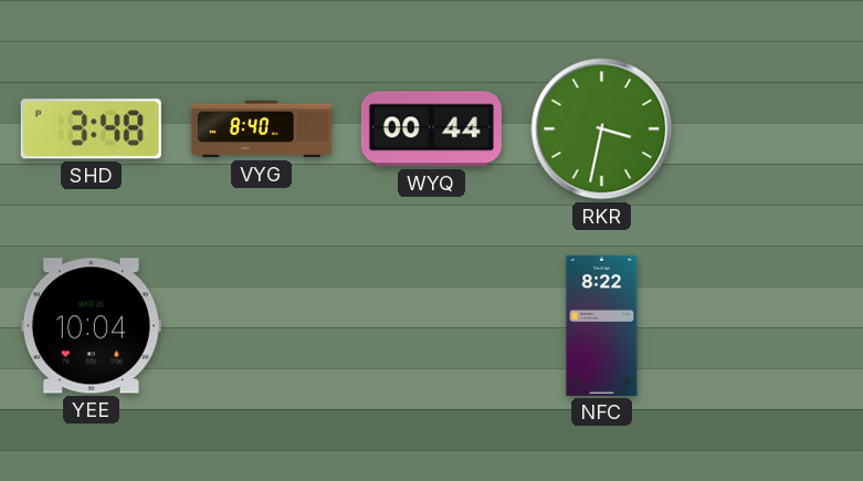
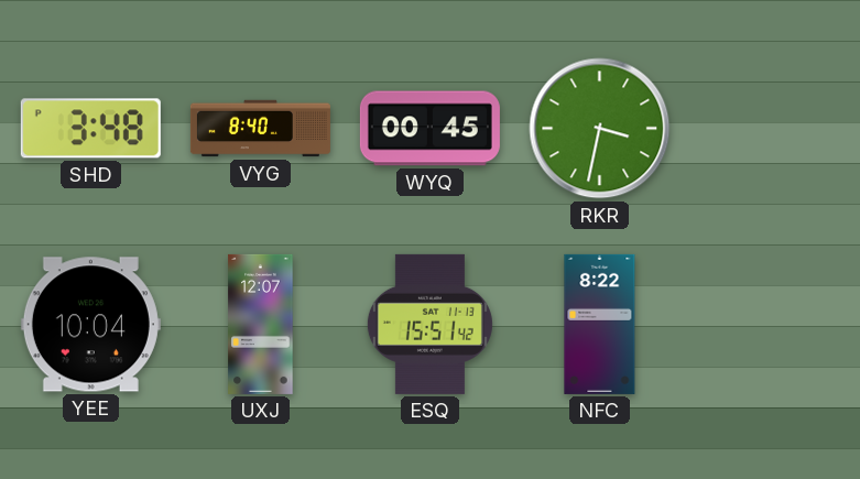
WYQ: 00:44 -> 00:45 (429, 129)
UXJ: none -> 12:07 (261, 324)
ESQ: none -> 15:51 (429, 324)
